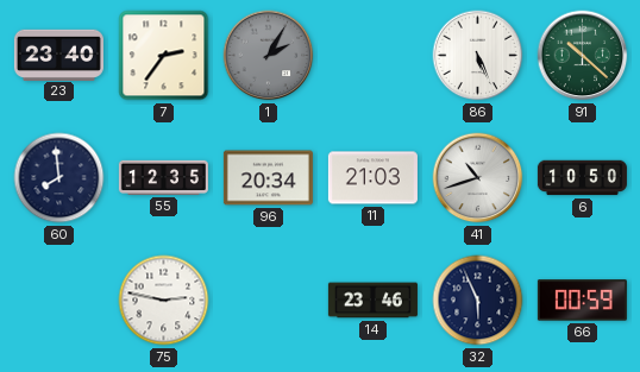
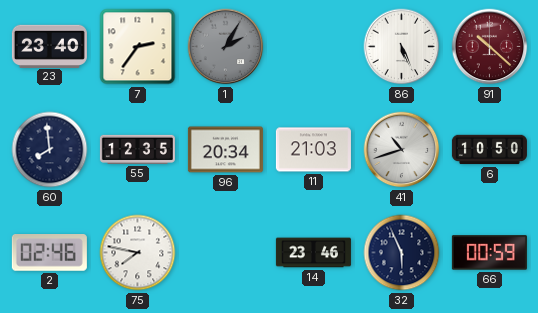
91 dial: green -> burgundy (490, 47)
2: none -> 02:46 (49, 253)
75: 2:47 -> 7:47 (138, 253)
